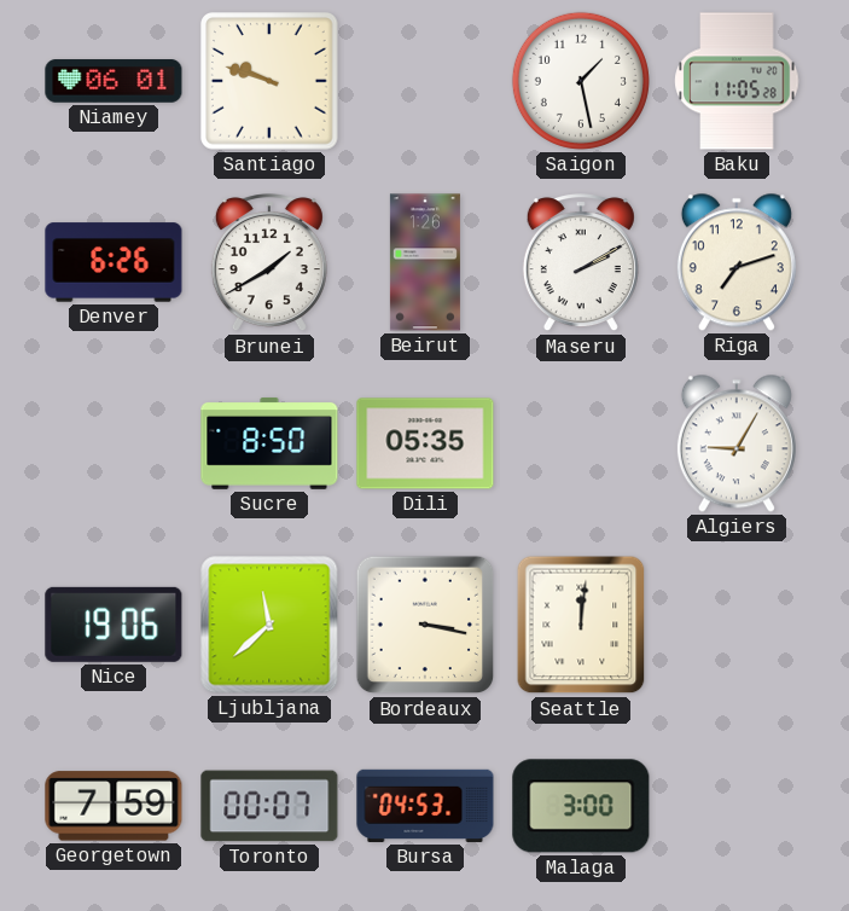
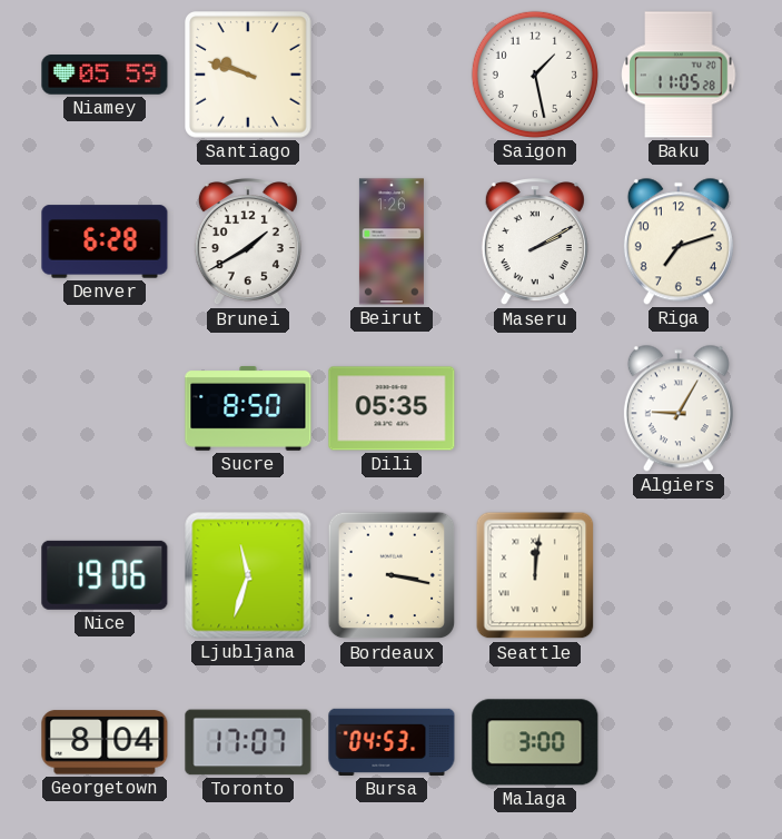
Niamey: 06:01 -> 05:59 (105, 75)
Denver: 6:26 -> 6:28 (105, 241)
Ljubljana: 11:38 -> 11:33 (248, 575)
Georgetown: 7:59 -> 8:04 (105, 742)
Toronto: 00:07 -> 17:07 (248, 742)
